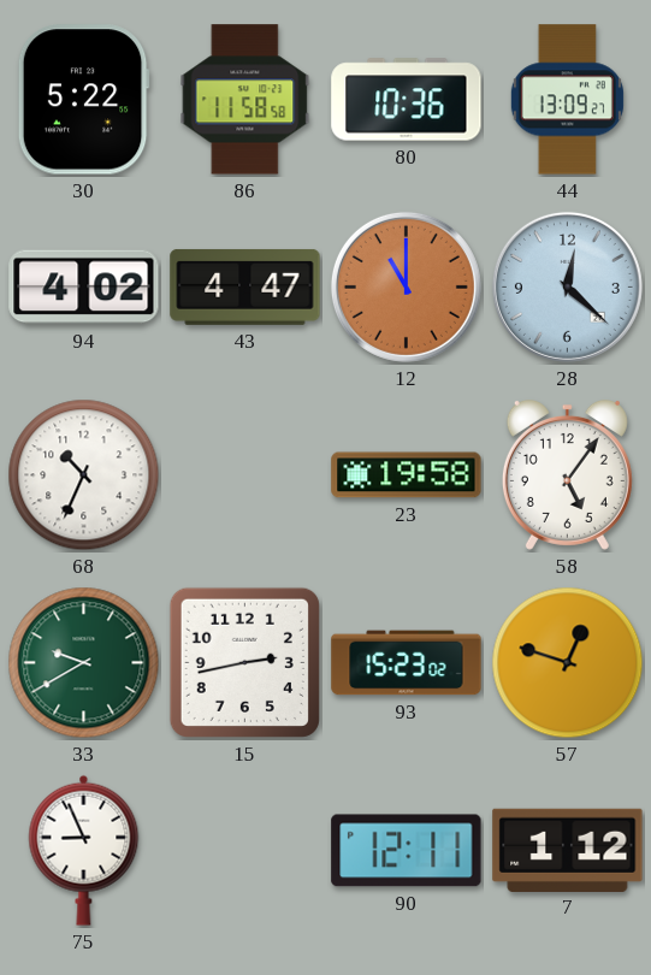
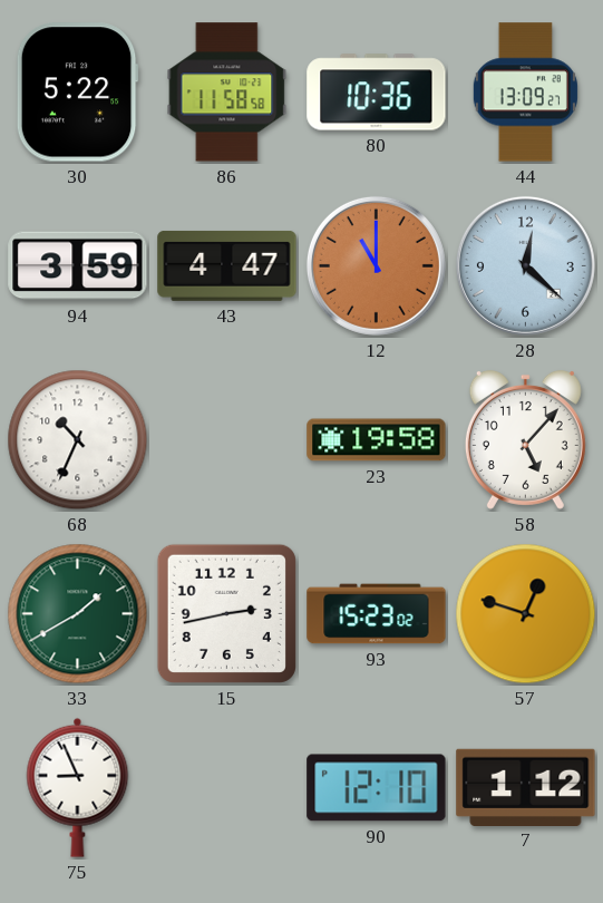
94: 4:02 -> 3:59 (78, 266)
58: 5:06 -> 5:07 (525, 439)
33: 9:40 -> 1:40 (78, 614)
90: 12:11 -> 12:10 (377, 788)
